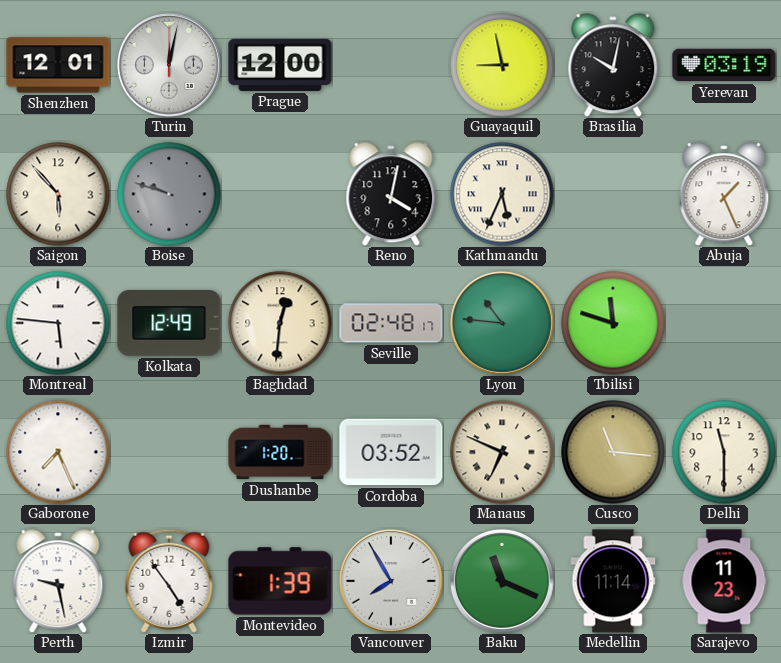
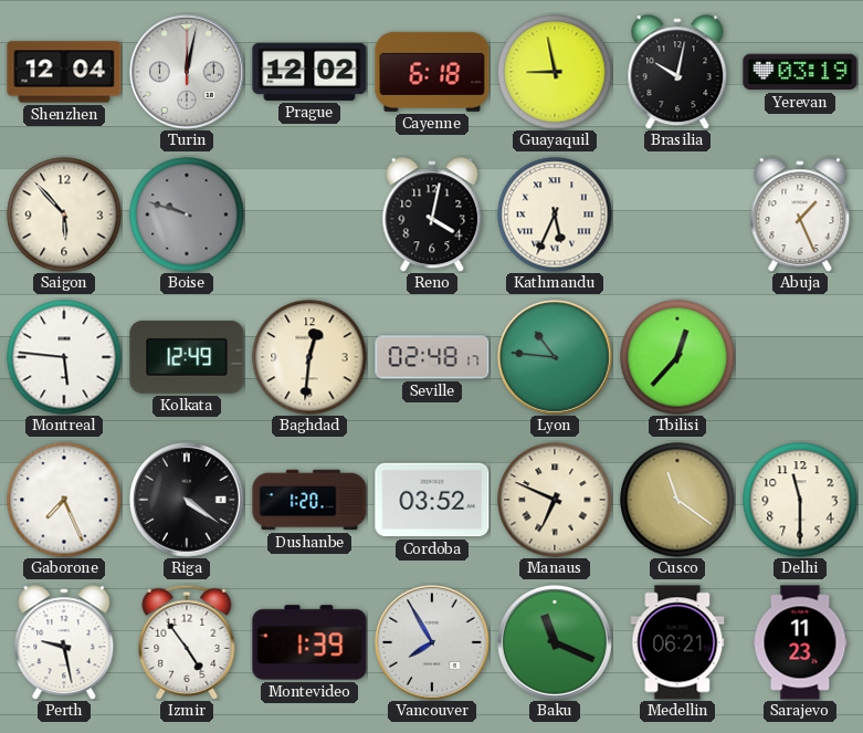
Shenzhen: 12:01 -> 12:04 (64, 72)
Prague: 12:00 -> 12:02 (309, 72)
Cayenne: none -> 6:18 (432, 72)
Tbilisi: 11:48 -> 12:37 (677, 357)
Riga: none -> 4:21 (188, 501)
Cusco: 11:16 -> 11:21 (677, 500)
Medellin: 11:14 -> 06:21 (677, 642)
